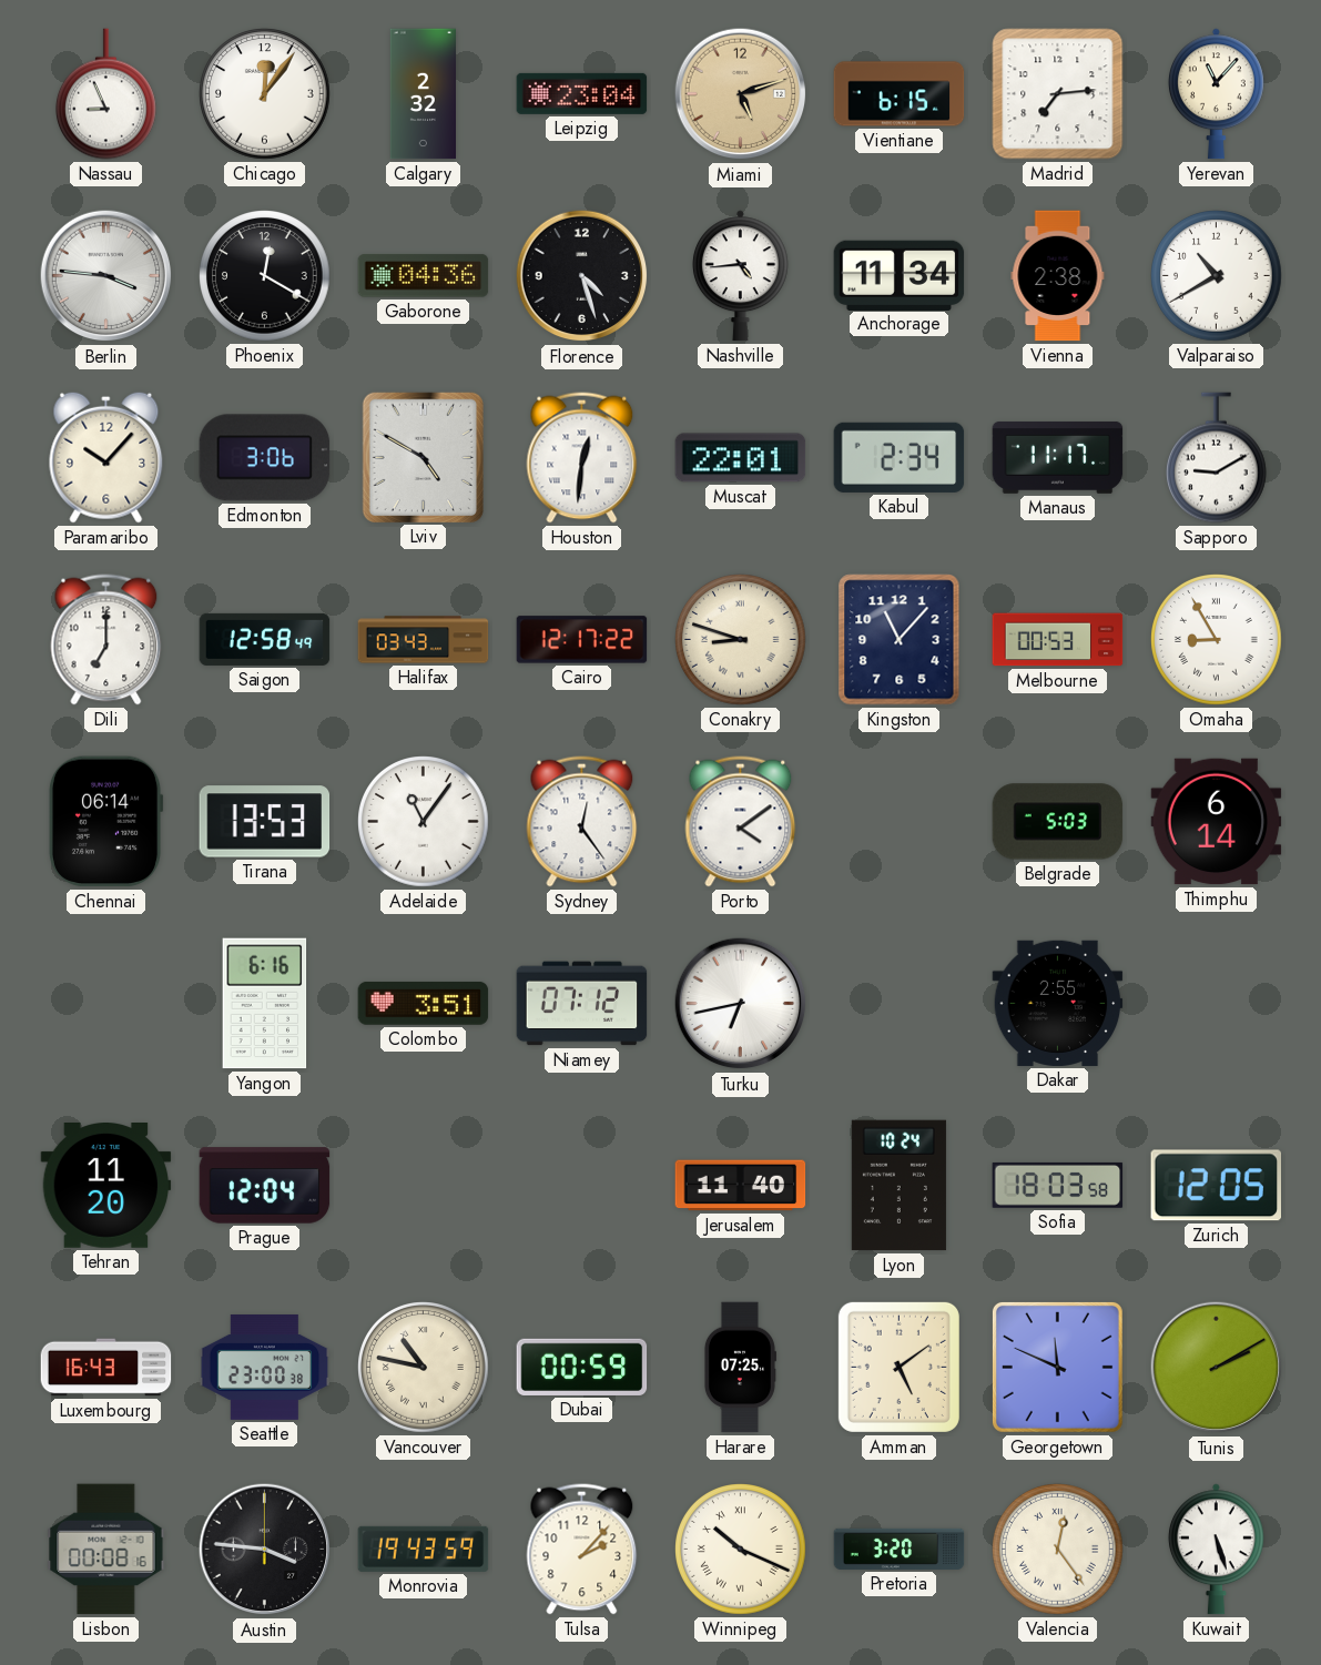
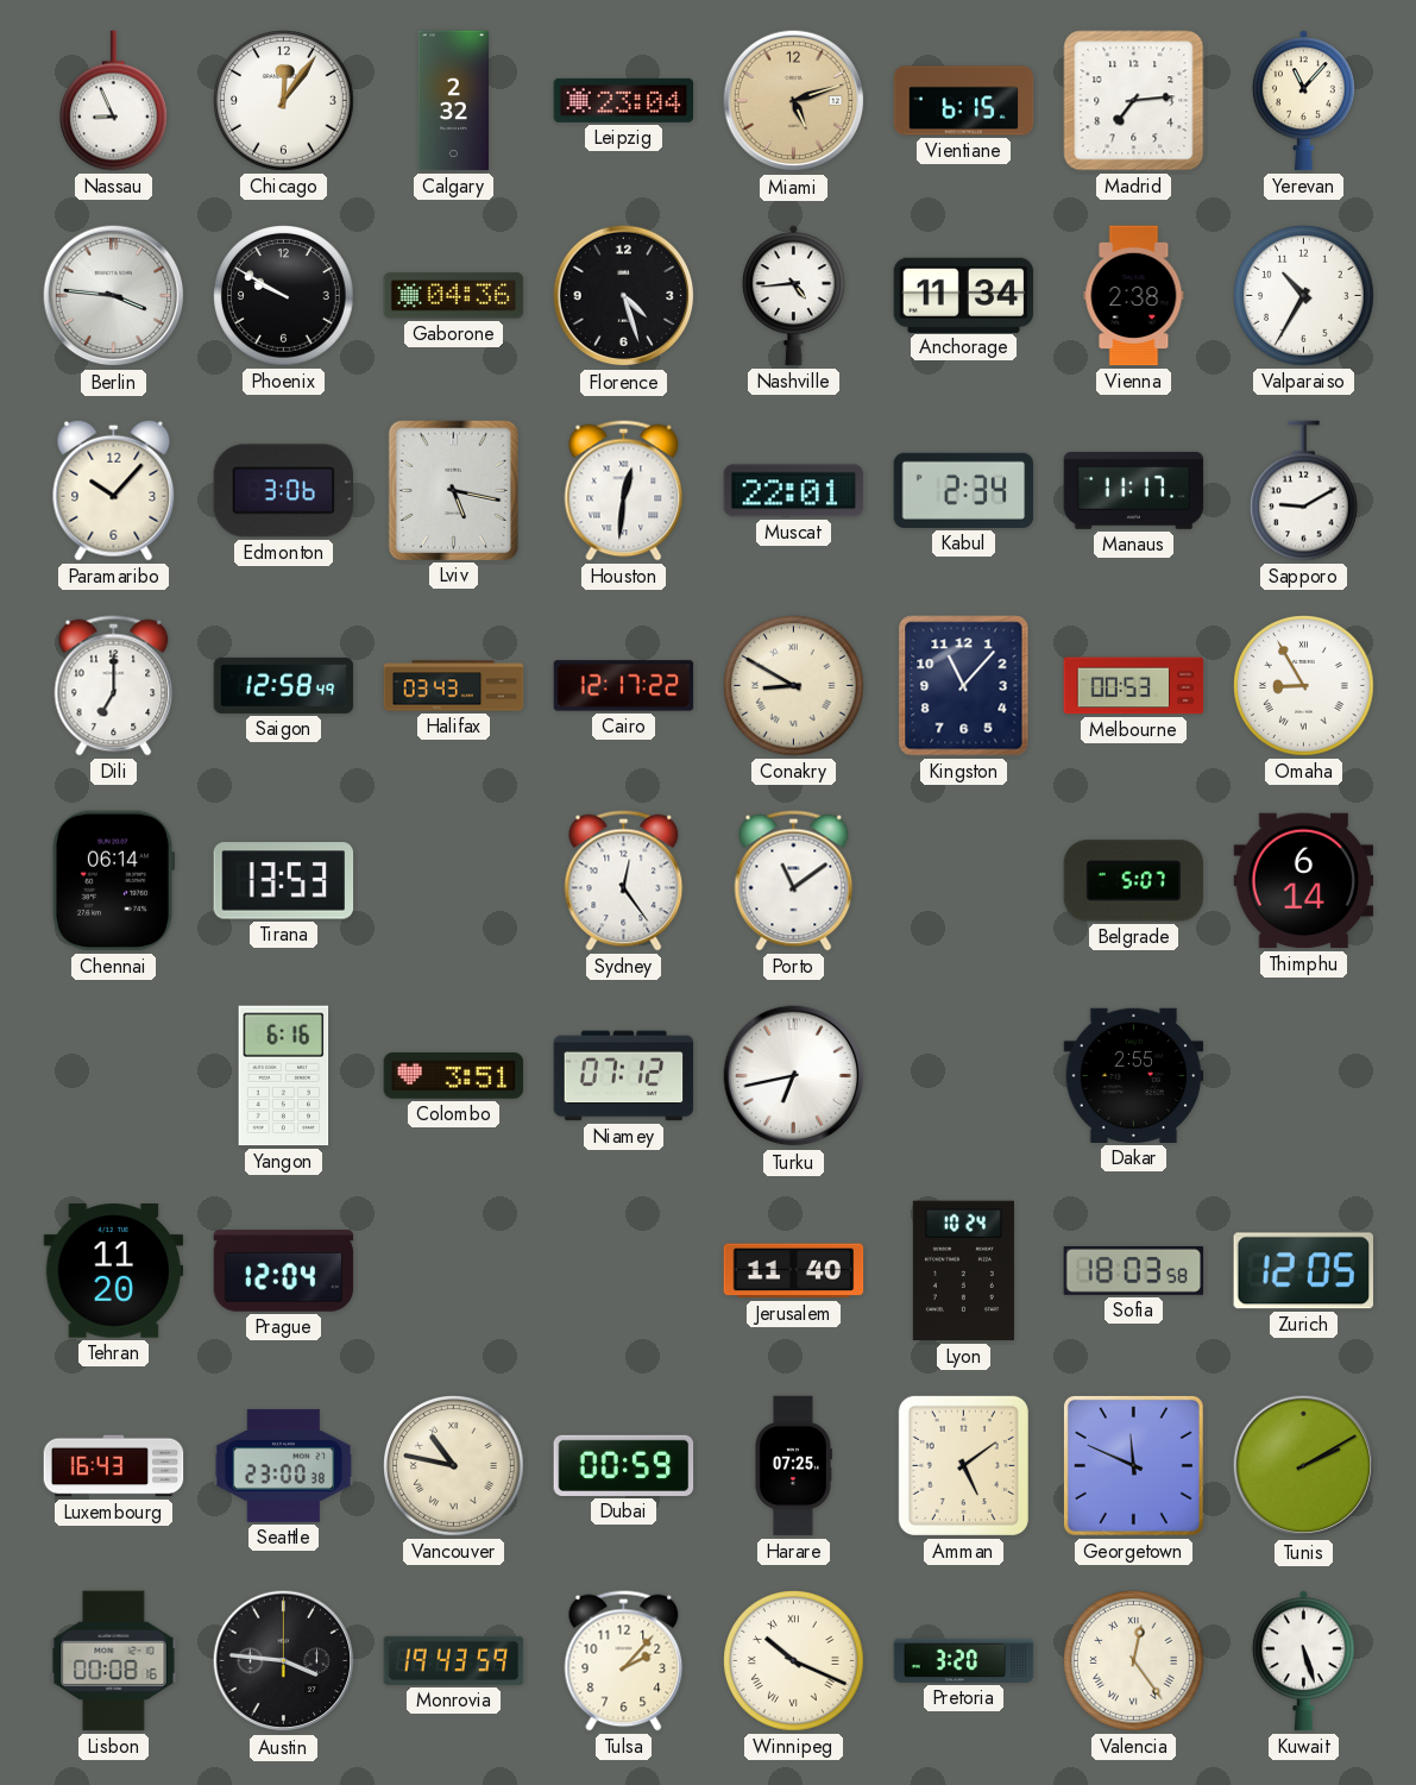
Phoenix: 12:20 -> 9:50 (284, 296)
Valparaiso: 10:40 -> 10:35 (1304, 296)
Lviv: 4:50 -> 5:17 (453, 490)
Conakry: 8:48 -> 8:50 (794, 686)
Adelaide: 11:06 -> none (424, 822)
Porto: 4:09 -> 11:09 (794, 881)
Belgrade: 5:03 -> 5:07 (1134, 881)
